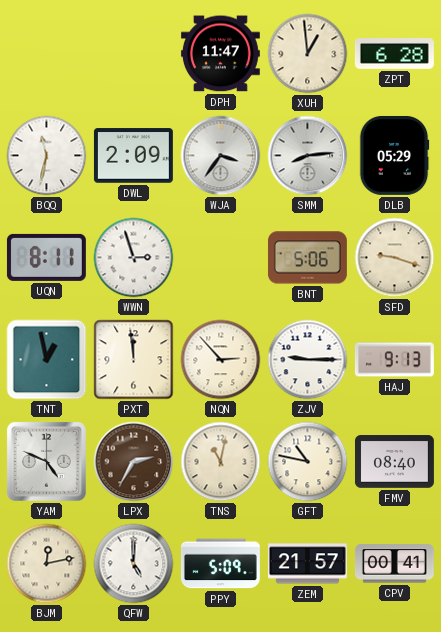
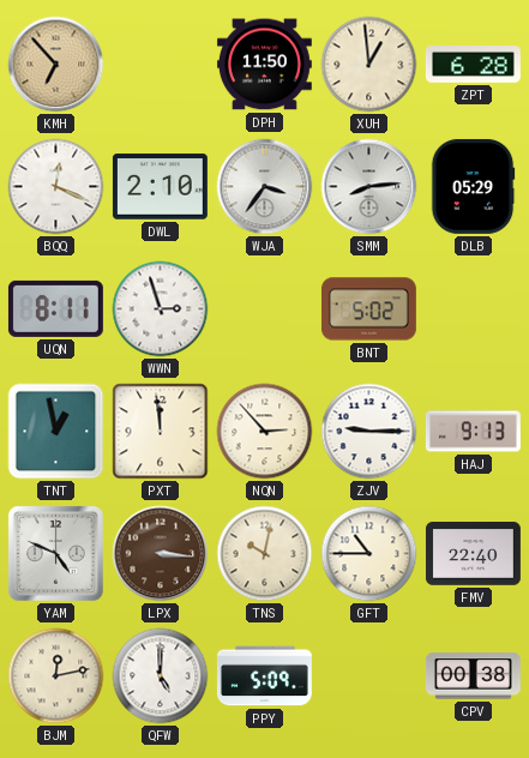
KMH: none -> 6:53 (56, 65)
DPH: 11:47 -> 11:50 (264, 65)
BQQ: 11:32 -> 12:19 (56, 187)
DWL: 2:09 -> 2:10 (160, 187)
BNT: 5:06 -> 5:02 (368, 309)
SFD: 9:18 -> none (395, 258)
LPX: 2:35 -> 3:16 (161, 554)
TNS: 11:02 -> 10:02 (265, 554)
GFT: 10:47 -> 10:45 (369, 554)
FMV: 08:40 -> 22:40 (473, 554)
ZEM: 21:57 -> none (307, 564)
CPV: 00:41 -> 00:38 (473, 676)
